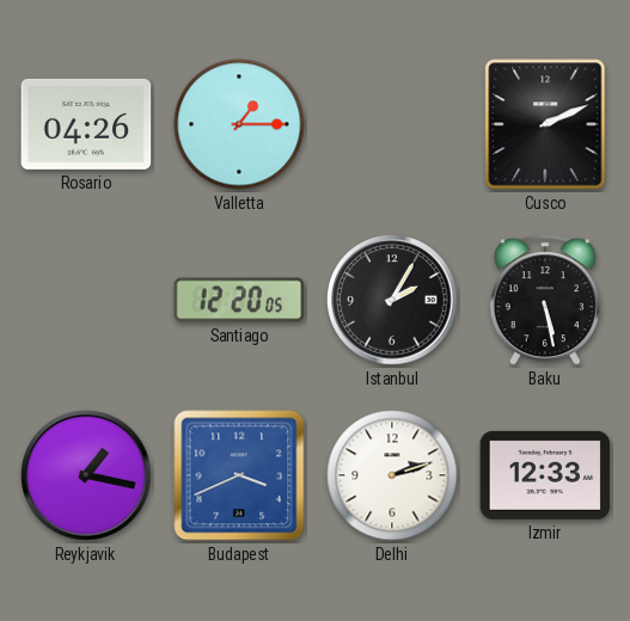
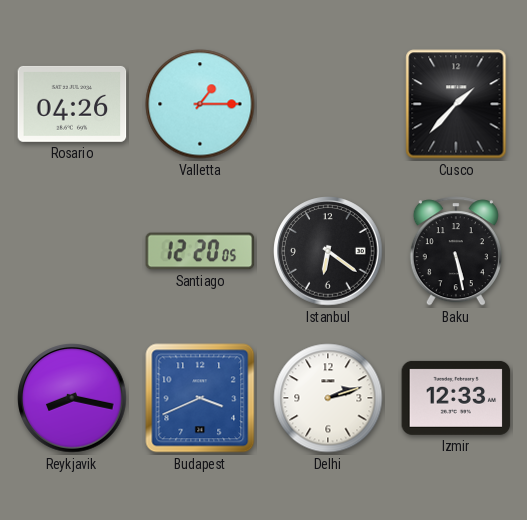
Cusco: 2:11 -> 1:37 (456, 104)
Istanbul: 2:05 -> 6:21 (328, 251)
Reykjavik: 1:17 -> 8:17 (72, 398)
